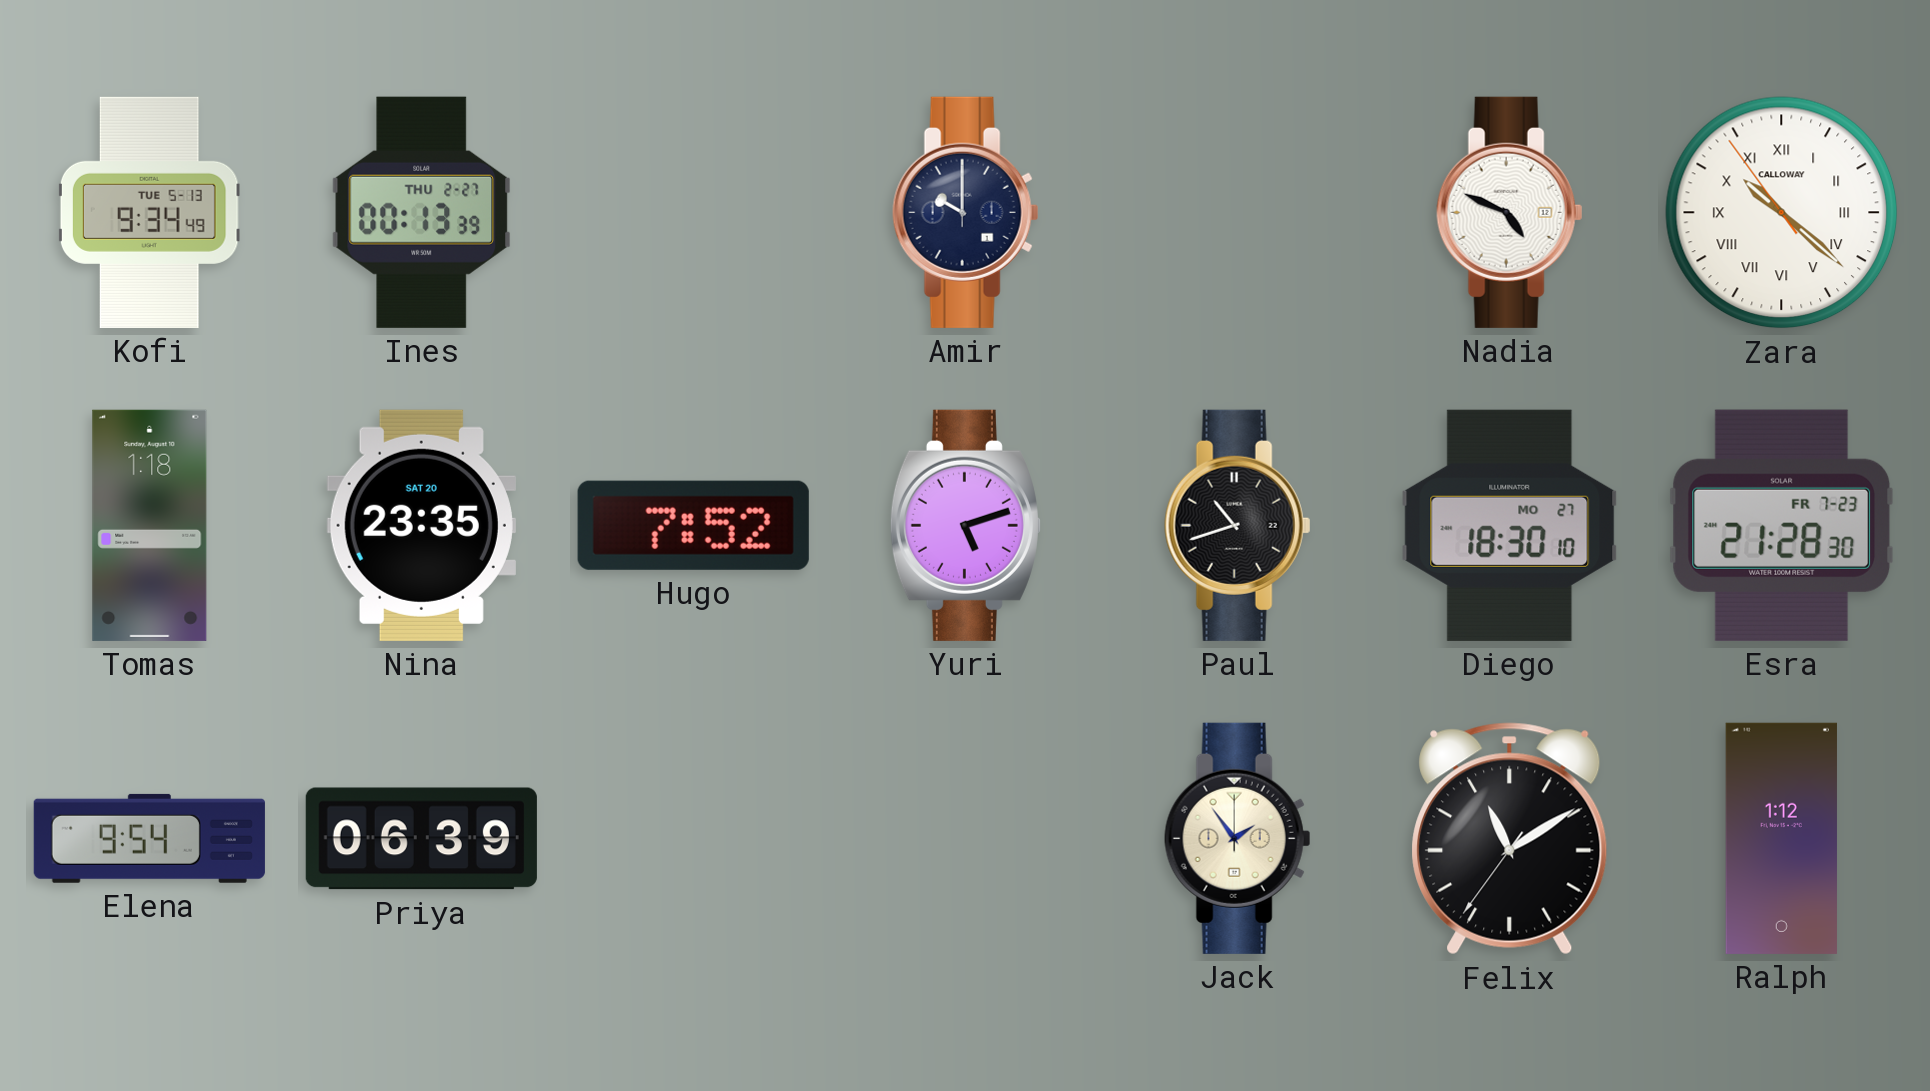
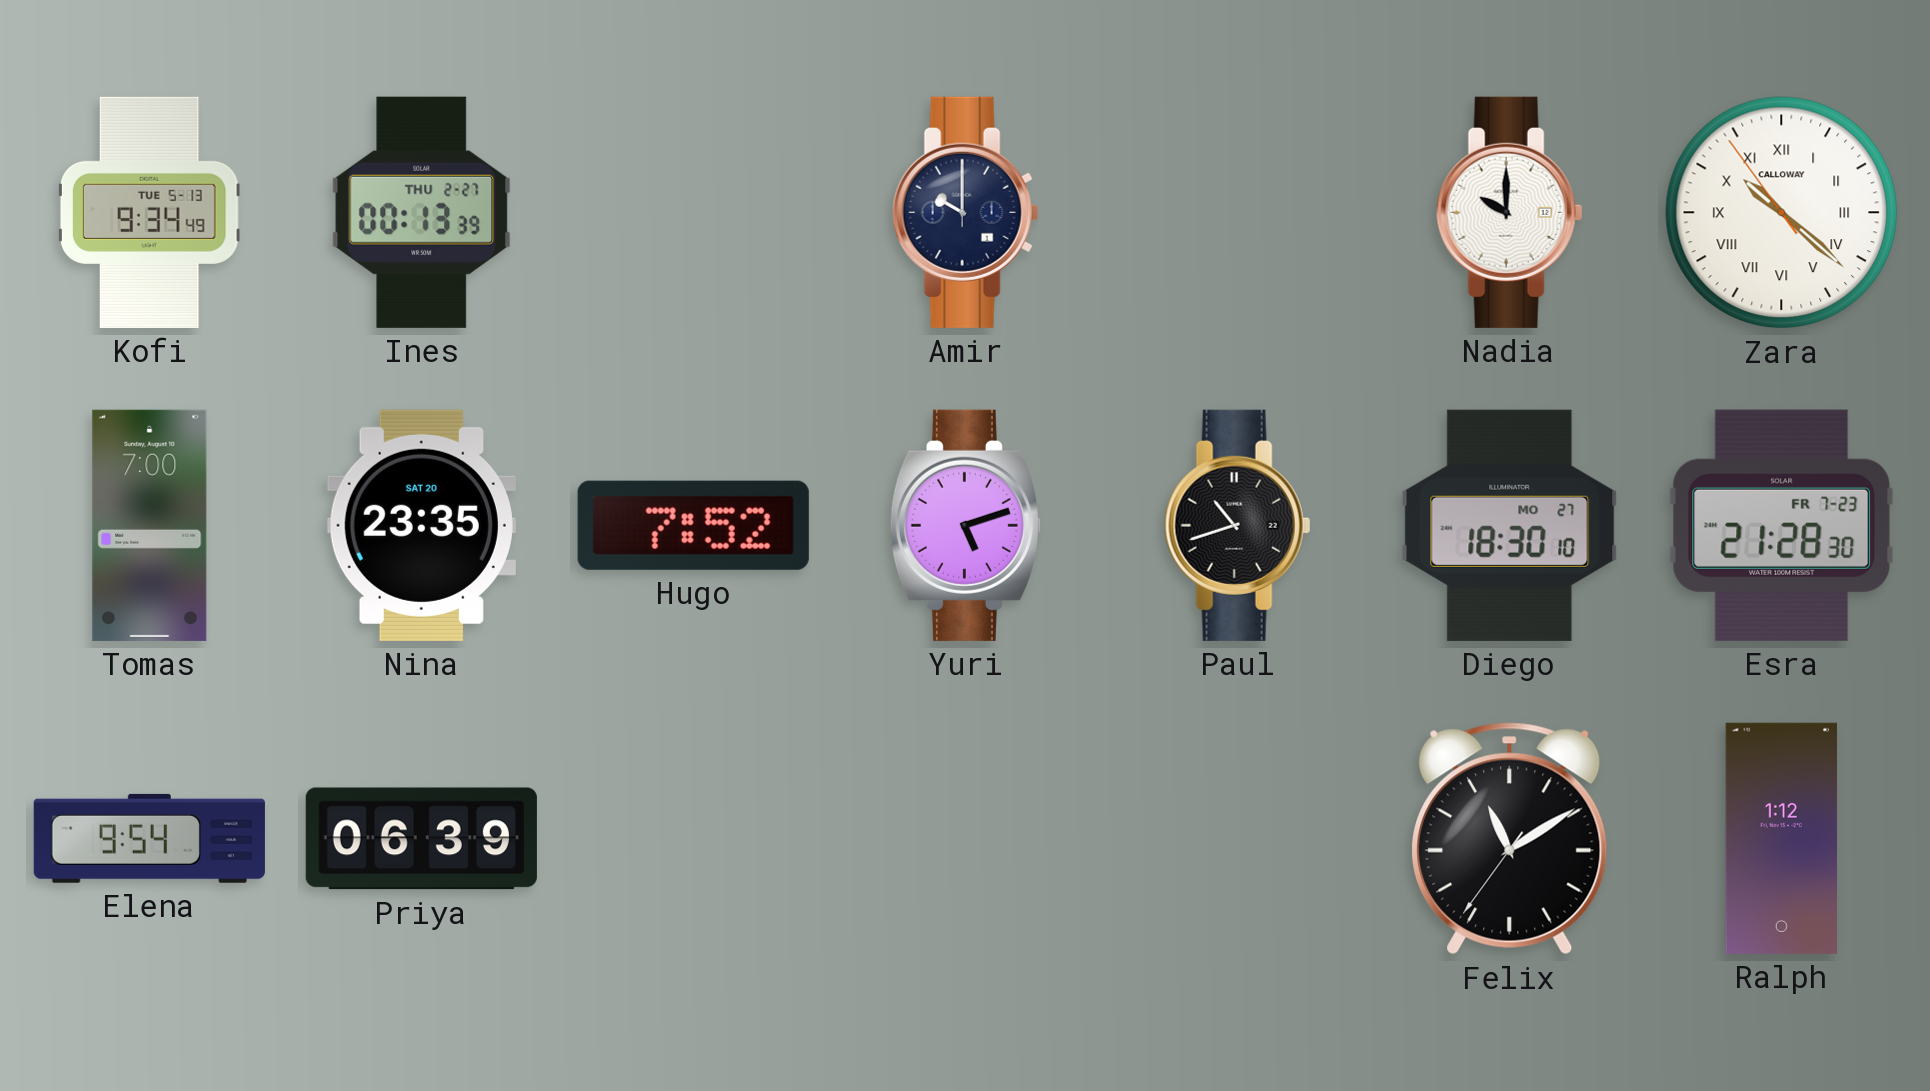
Nadia: 4:49 -> 10:00 (1510, 212)
Tomas: 1:18 -> 7:00 (150, 525)
Jack: 1:54 -> none (1238, 838)
